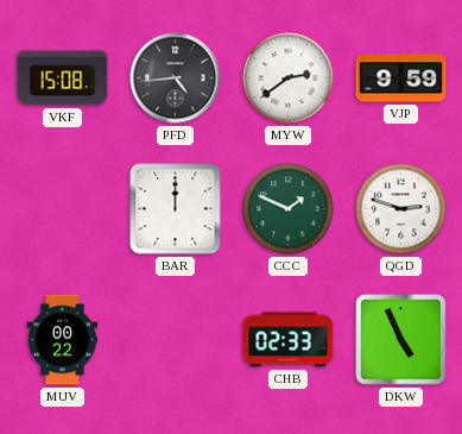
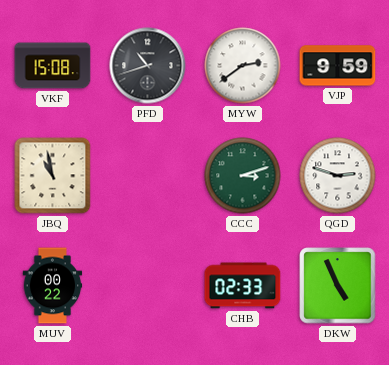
PFD: 4:44 -> 10:42 (148, 66)
JBQ: none -> 10:58 (53, 176)
BAR: 12:00 -> none (176, 209)
CCC: 1:49 -> 3:12 (243, 176)
